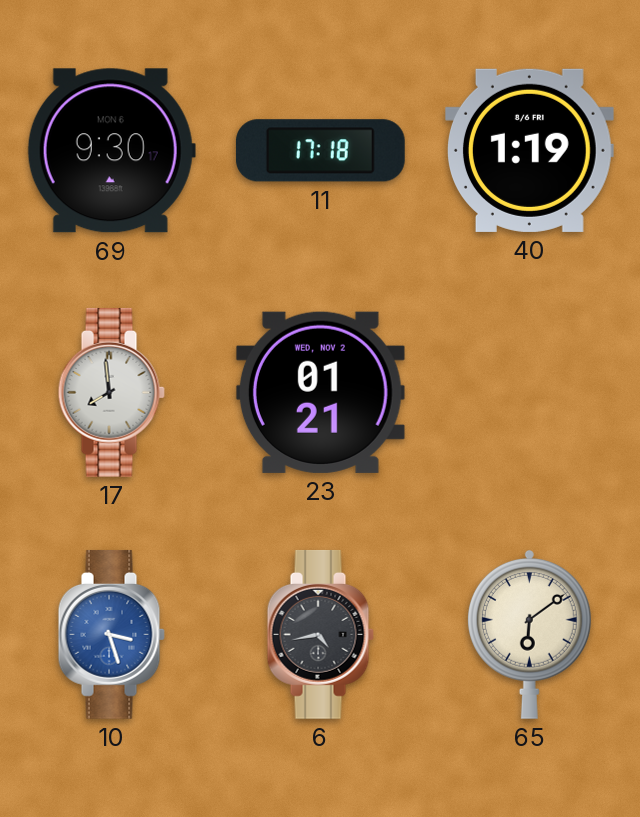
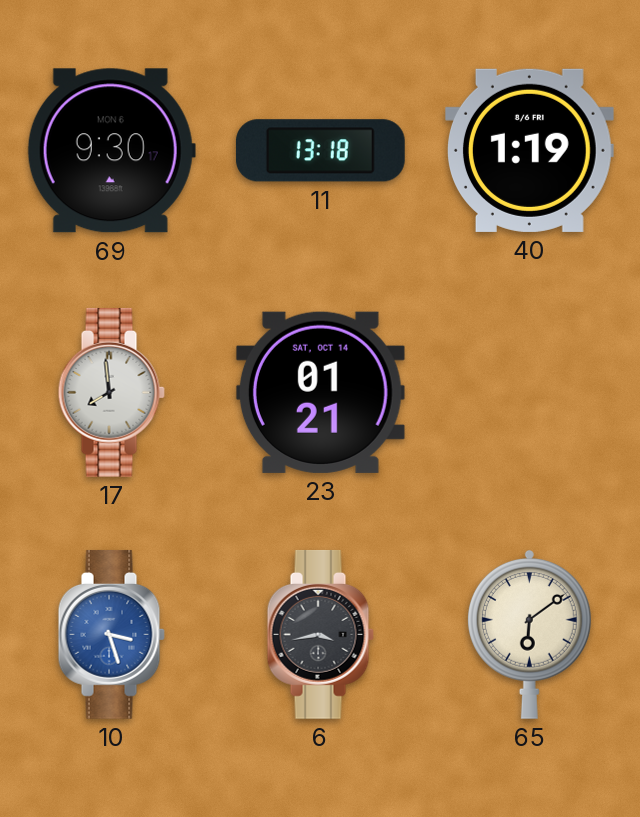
11: 17:18 -> 13:18 (320, 151)
23 date: WED, NOV 2 -> SAT, OCT 14 (320, 392)
6: 4:43 -> 3:43 (320, 634)
